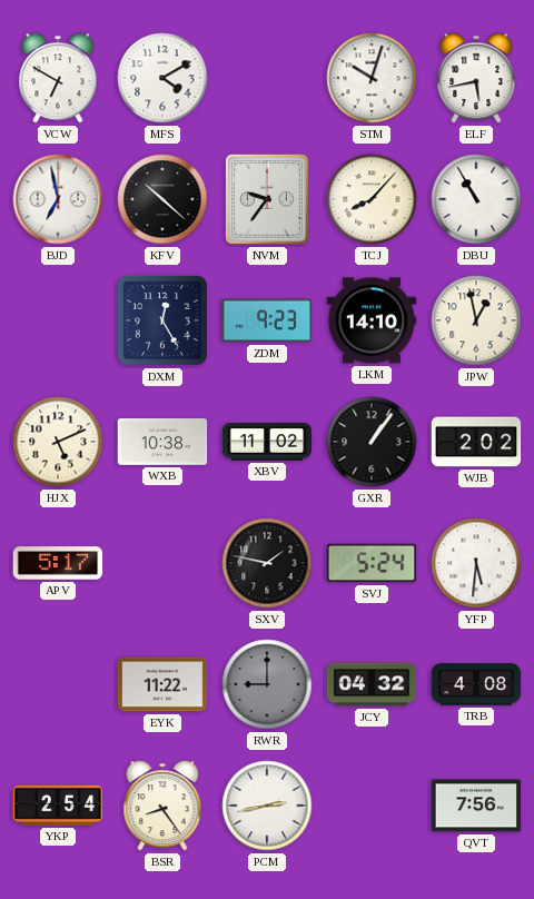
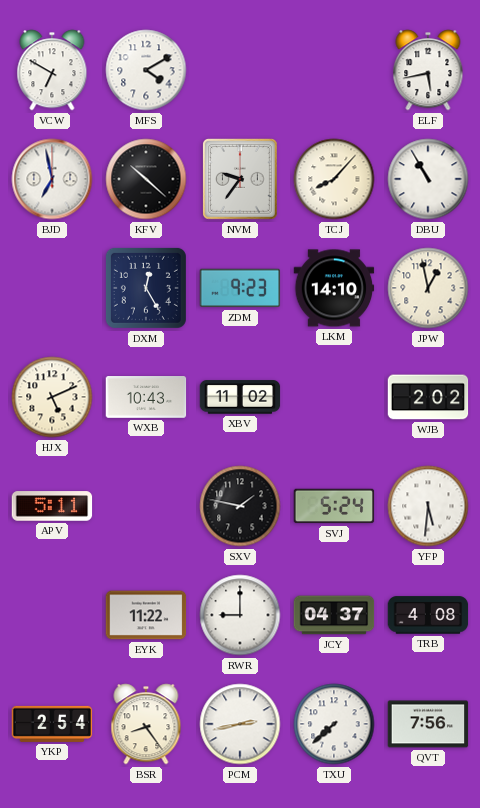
STM: 10:03 -> none (372, 78)
WXB: 10:38 -> 10:43 (146, 398)
GXR: 1:06 -> none (372, 442)
APV: 5:17 -> 5:11 (52, 506)
RWR dial: grey -> white (240, 615)
JCY: 04:32 -> 04:37 (334, 615)
TXU: none -> 7:38 (334, 724)
